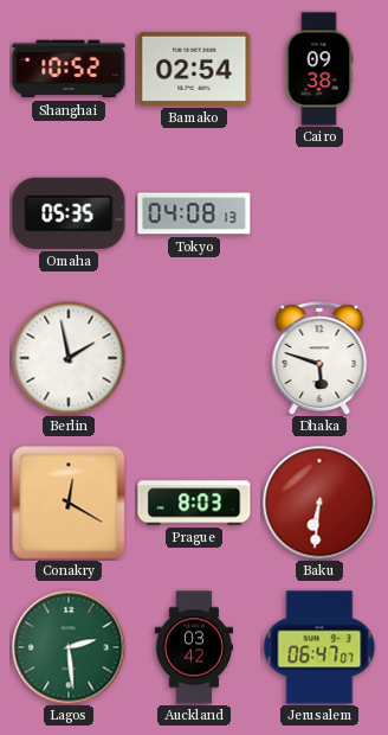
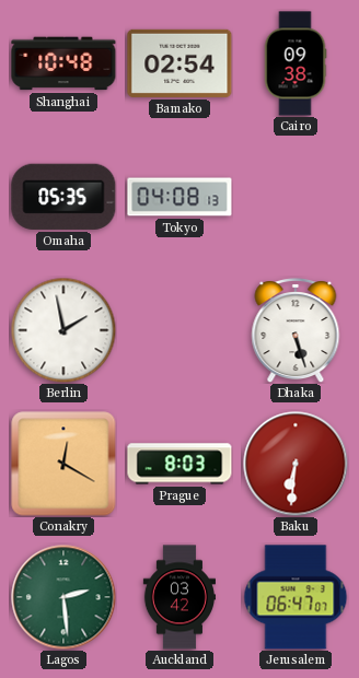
Shanghai: 10:52 -> 10:48 (63, 63)
Dhaka: 5:48 -> 5:27 (296, 331)
